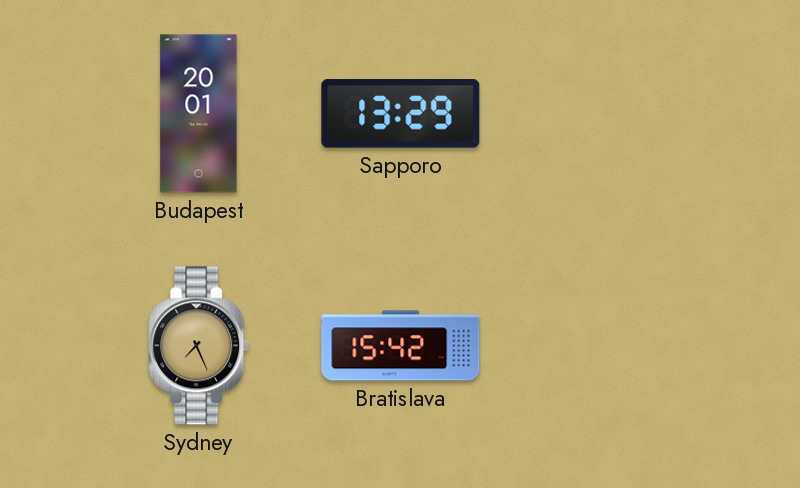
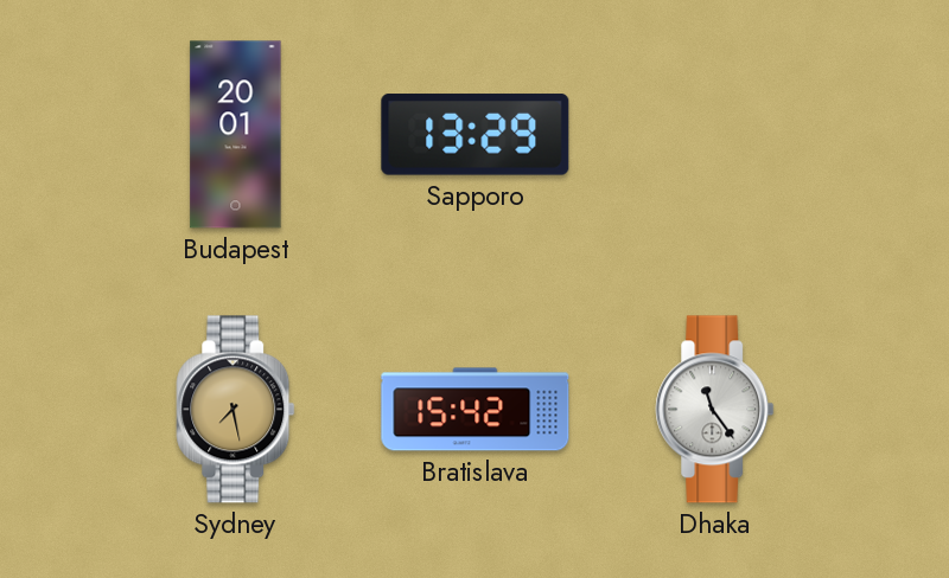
Sydney: 7:26 -> 7:28 (236, 410)
Dhaka: none -> 11:24 (715, 410)
